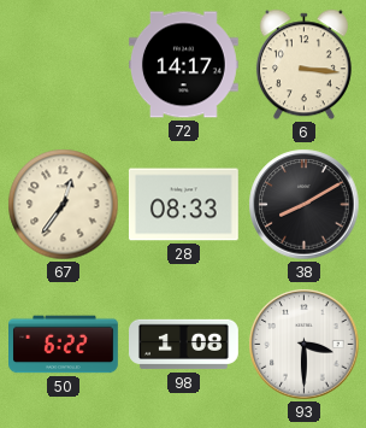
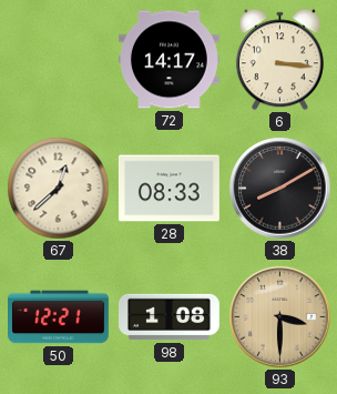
67: 12:36 -> 12:38 (59, 189)
50: 6:22 -> 12:21 (59, 317)
93 dial: white -> champagne (280, 317)
